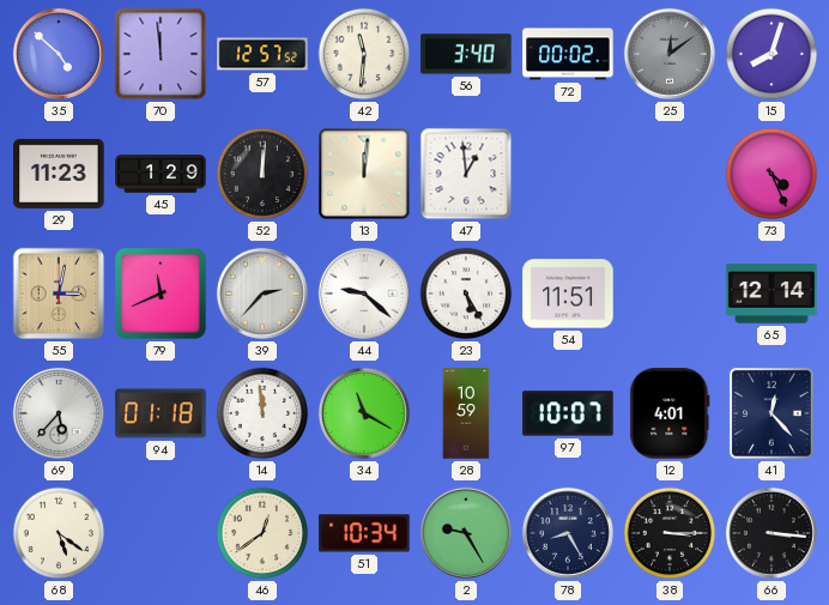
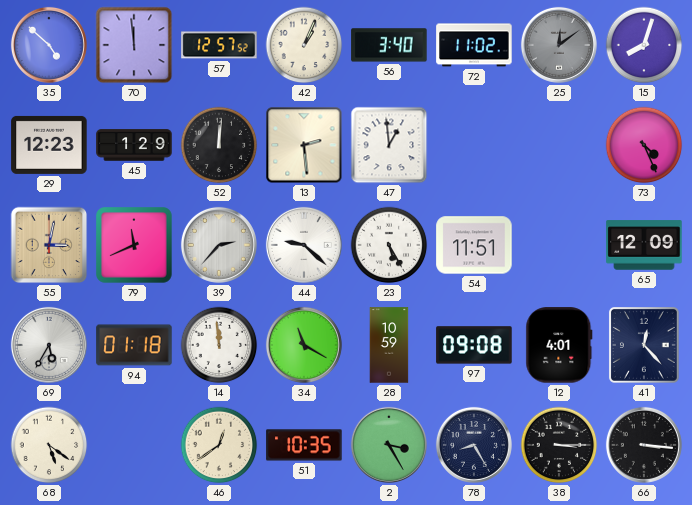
42: 11:31 -> 1:04 (304, 45)
72: 00:02 -> 11:02 (474, 45)
29: 11:23 -> 12:23 (49, 145)
13: 12:01 -> 2:29 (304, 145)
65: 12:14 -> 12:09 (644, 245)
69: 5:37 -> 5:35 (49, 345)
97: 10:07 -> 09:08 (474, 345)
51: 10:34 -> 10:35 (304, 445)
2: 9:25 -> 3:25 (389, 445)
